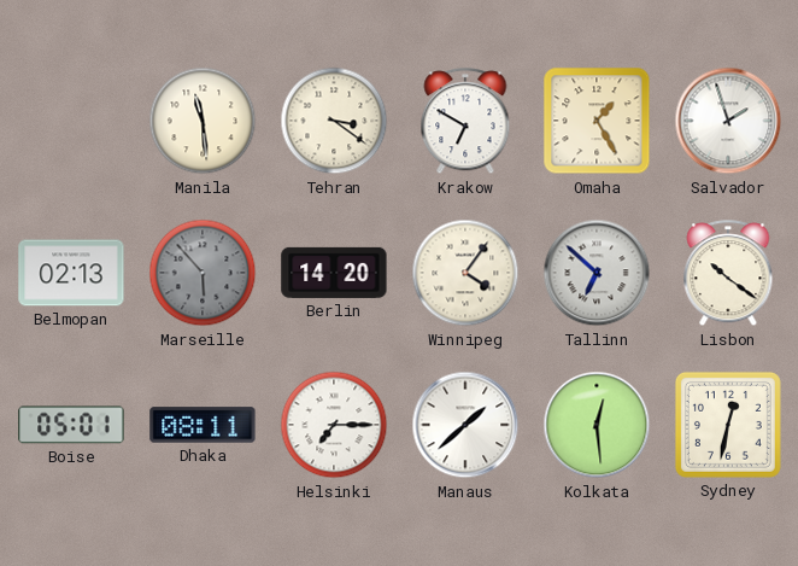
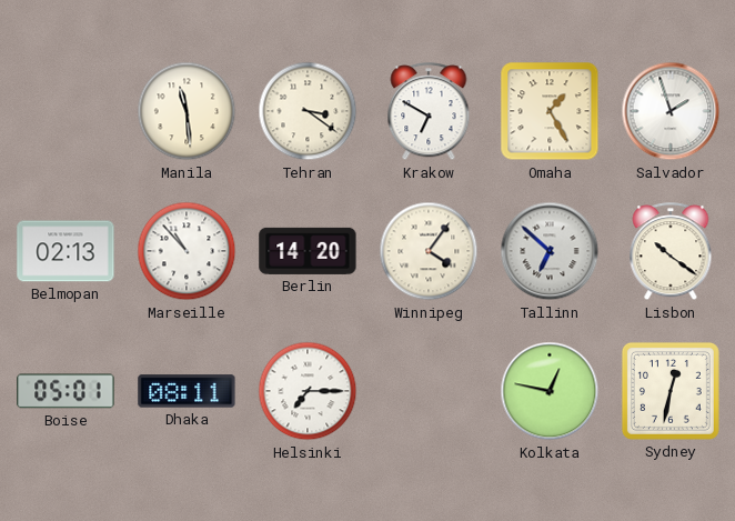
Marseille: 5:53 -> 10:53 (187, 251)
Marseille dial: grey -> white (187, 251)
Manaus: 1:38 -> none (465, 425)
Kolkata: 12:29 -> 12:47 (550, 391)
